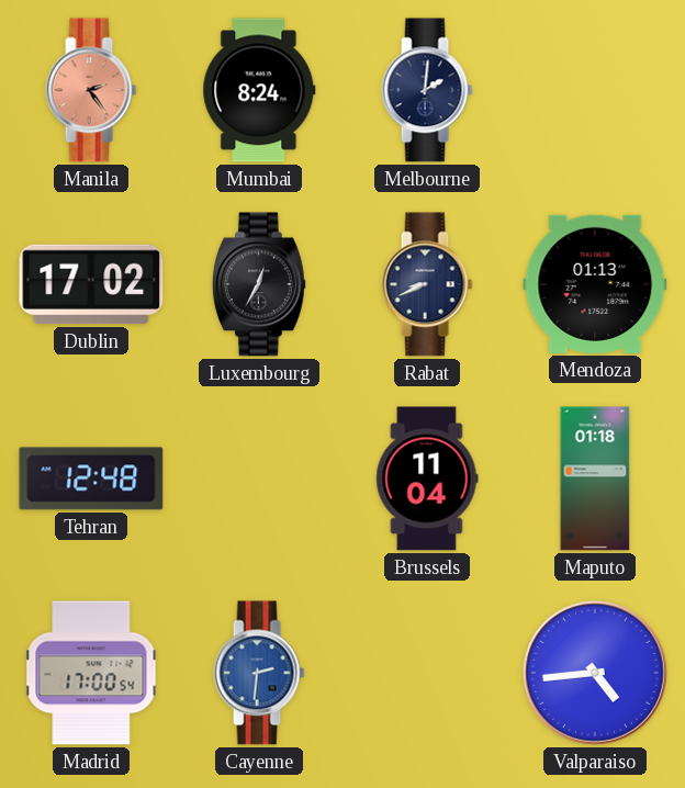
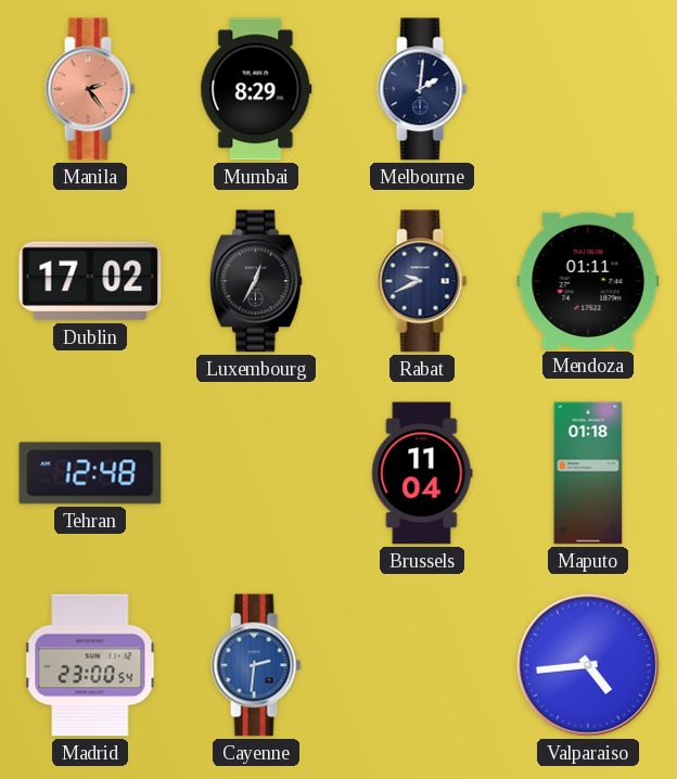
Mumbai: 8:24 -> 8:29 (256, 89)
Rabat: 8:41 -> 9:41 (422, 281)
Mendoza: 01:13 -> 01:11 (588, 281)
Madrid: 17:00 -> 23:00 (90, 665)
